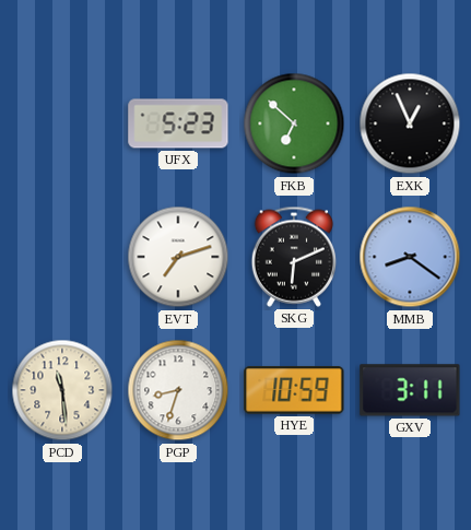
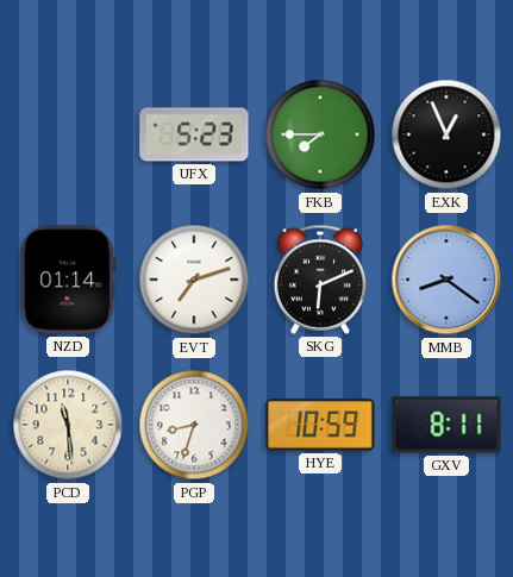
FKB: 6:52 -> 7:45 (320, 134)
NZD: none -> 01:14 (68, 280)
GXV: 3:11 -> 8:11 (446, 425)
